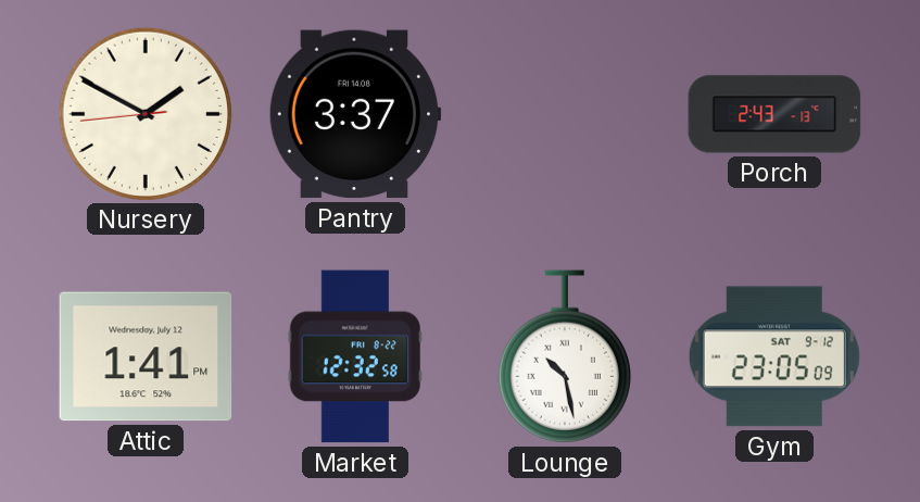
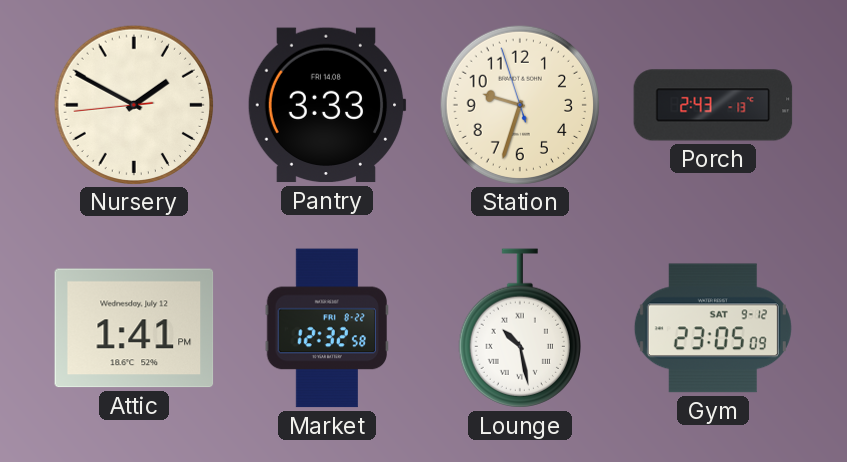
Pantry: 3:37 -> 3:33 (327, 105)
Station: none -> 9:32 (519, 104)
